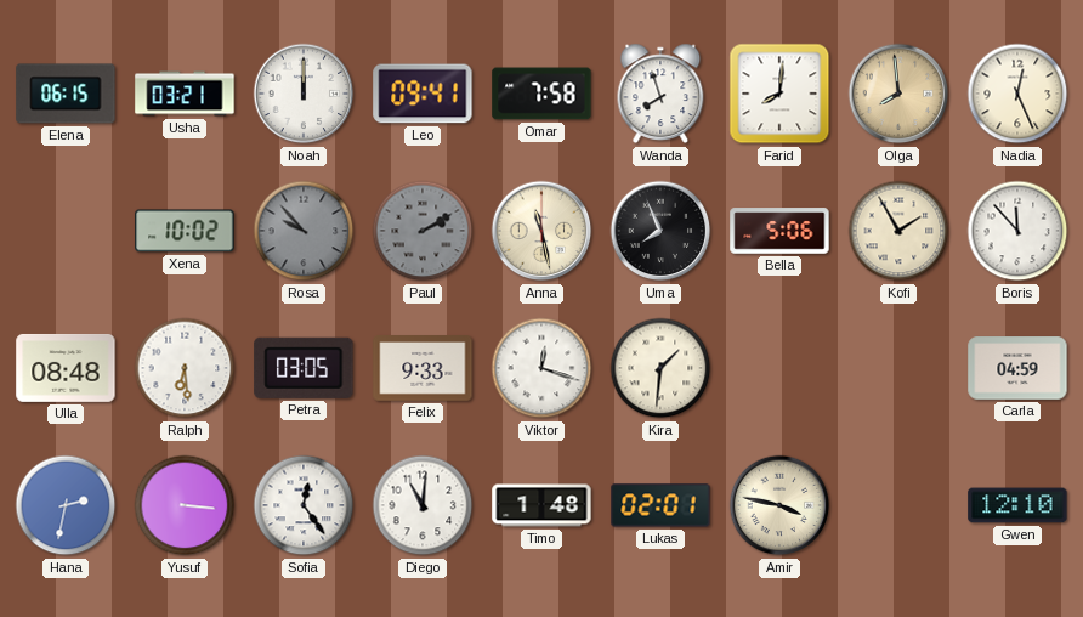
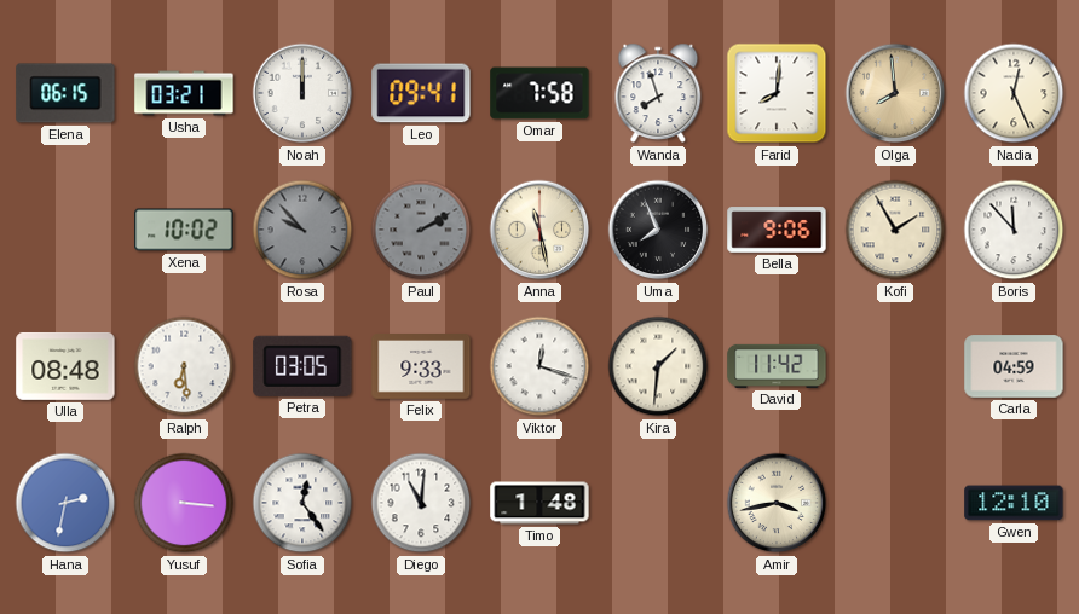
Bella: 5:06 -> 9:06 (777, 230)
David: none -> 11:42 (777, 366)
Lukas: 02:01 -> none (660, 505)
Amir: 3:47 -> 3:43 (777, 503)
